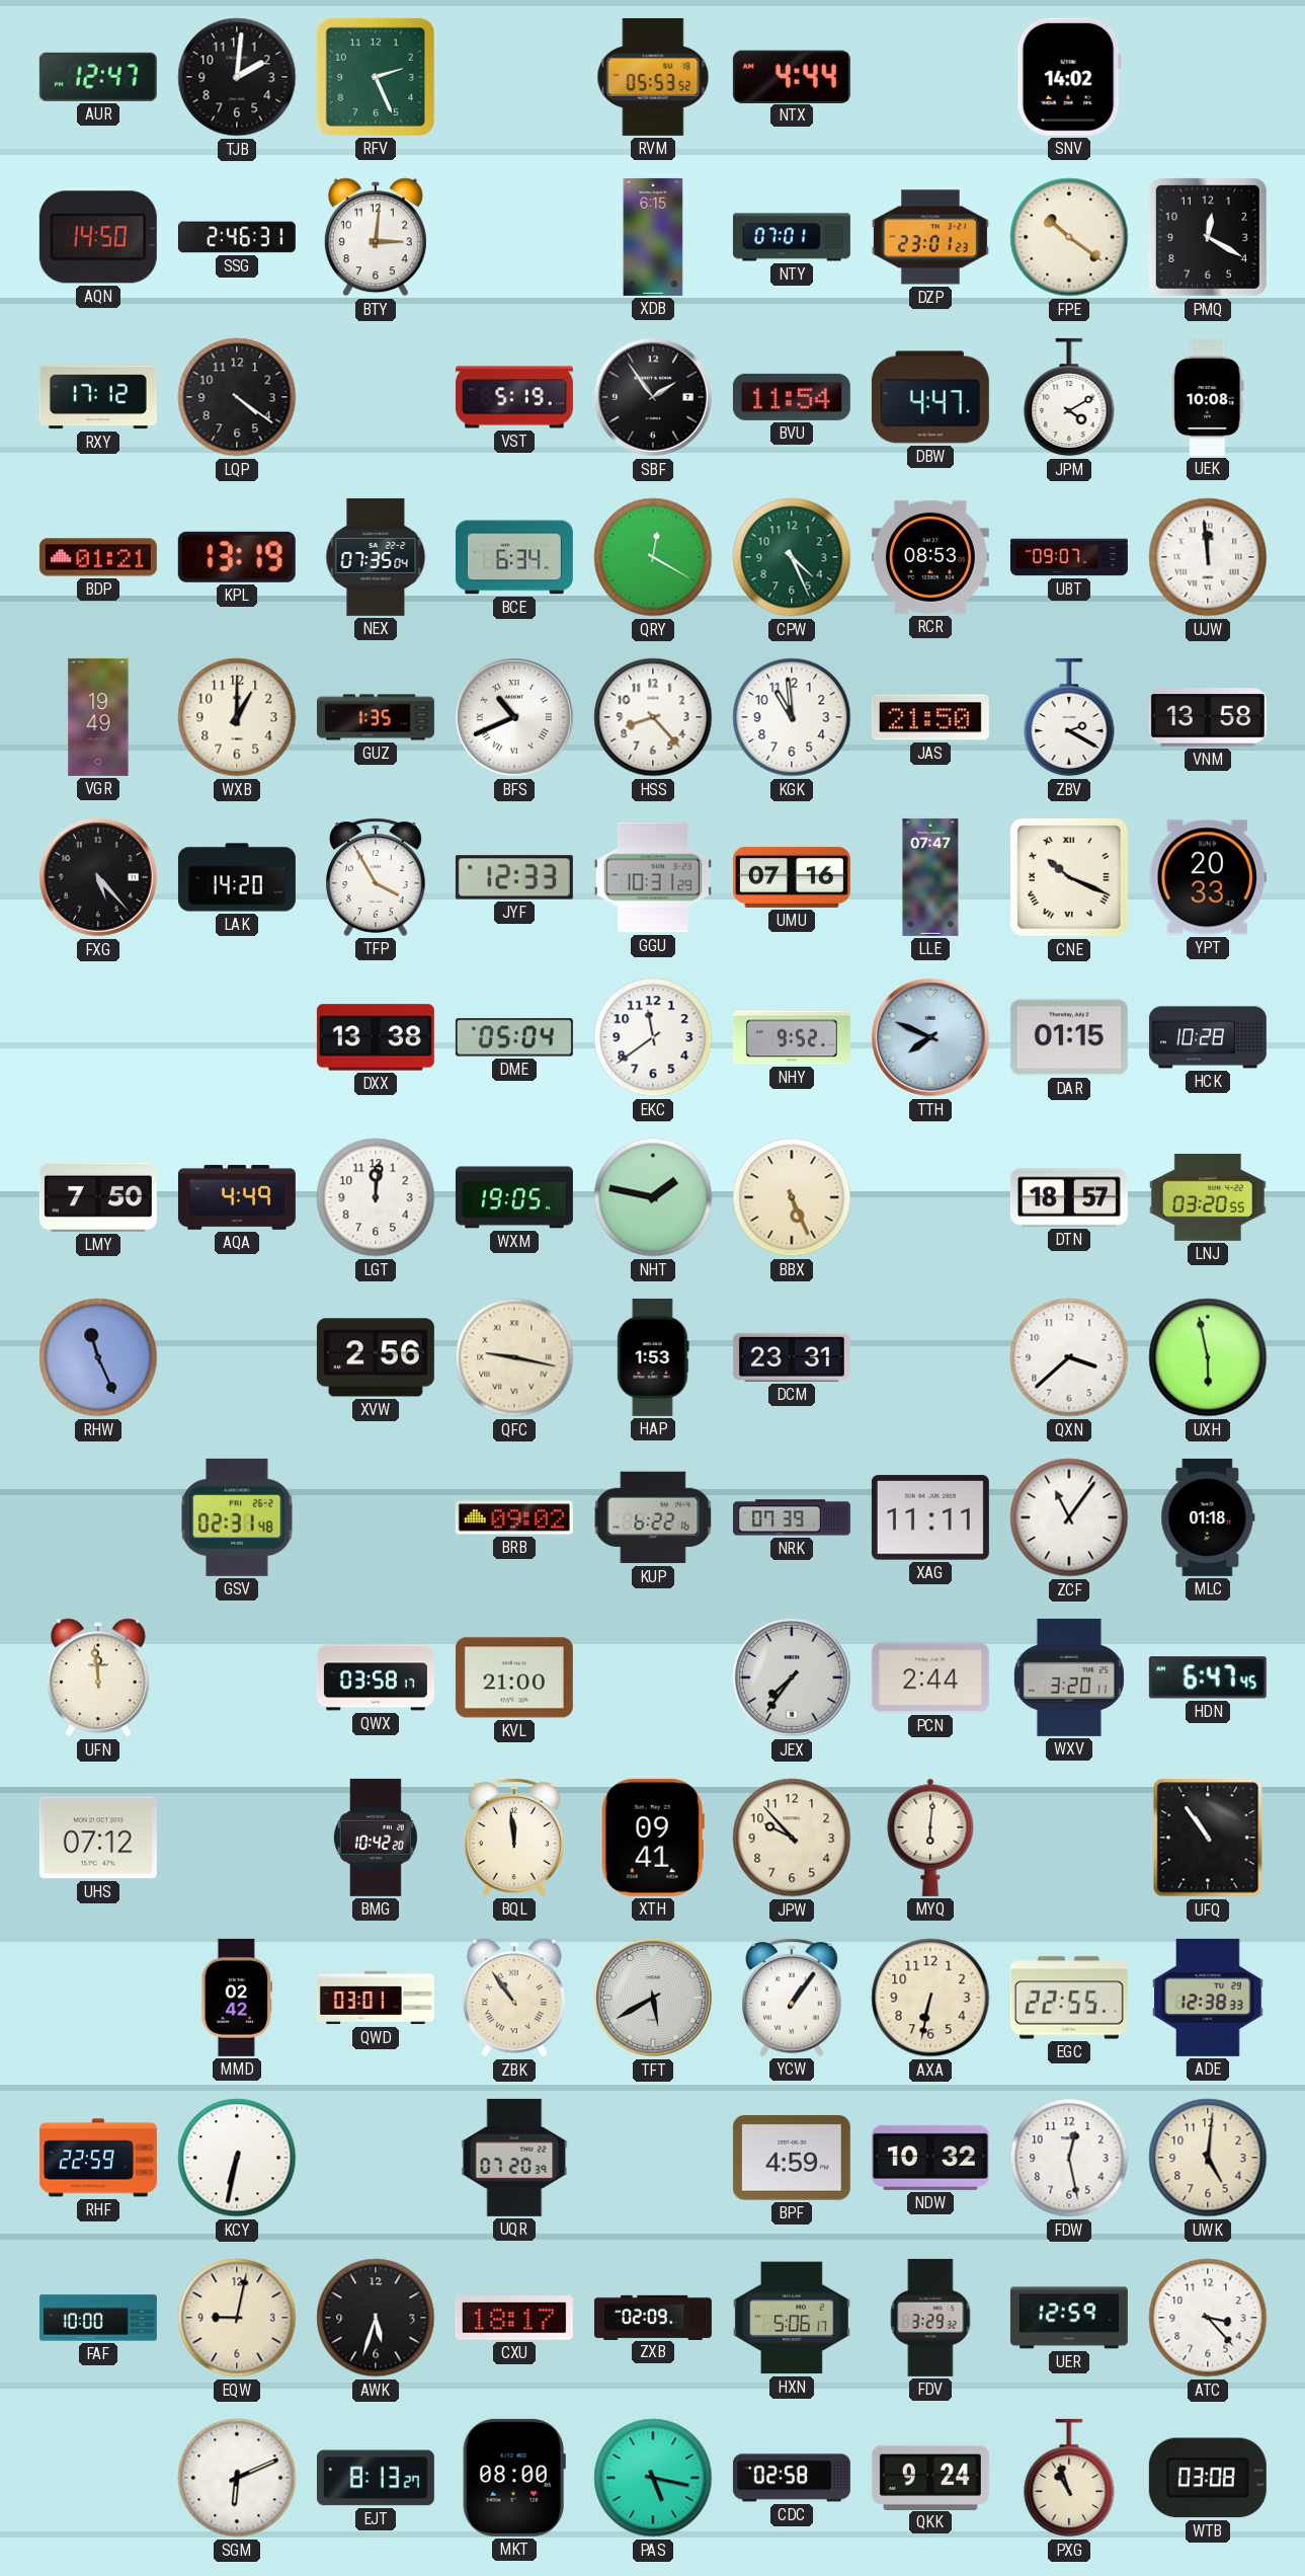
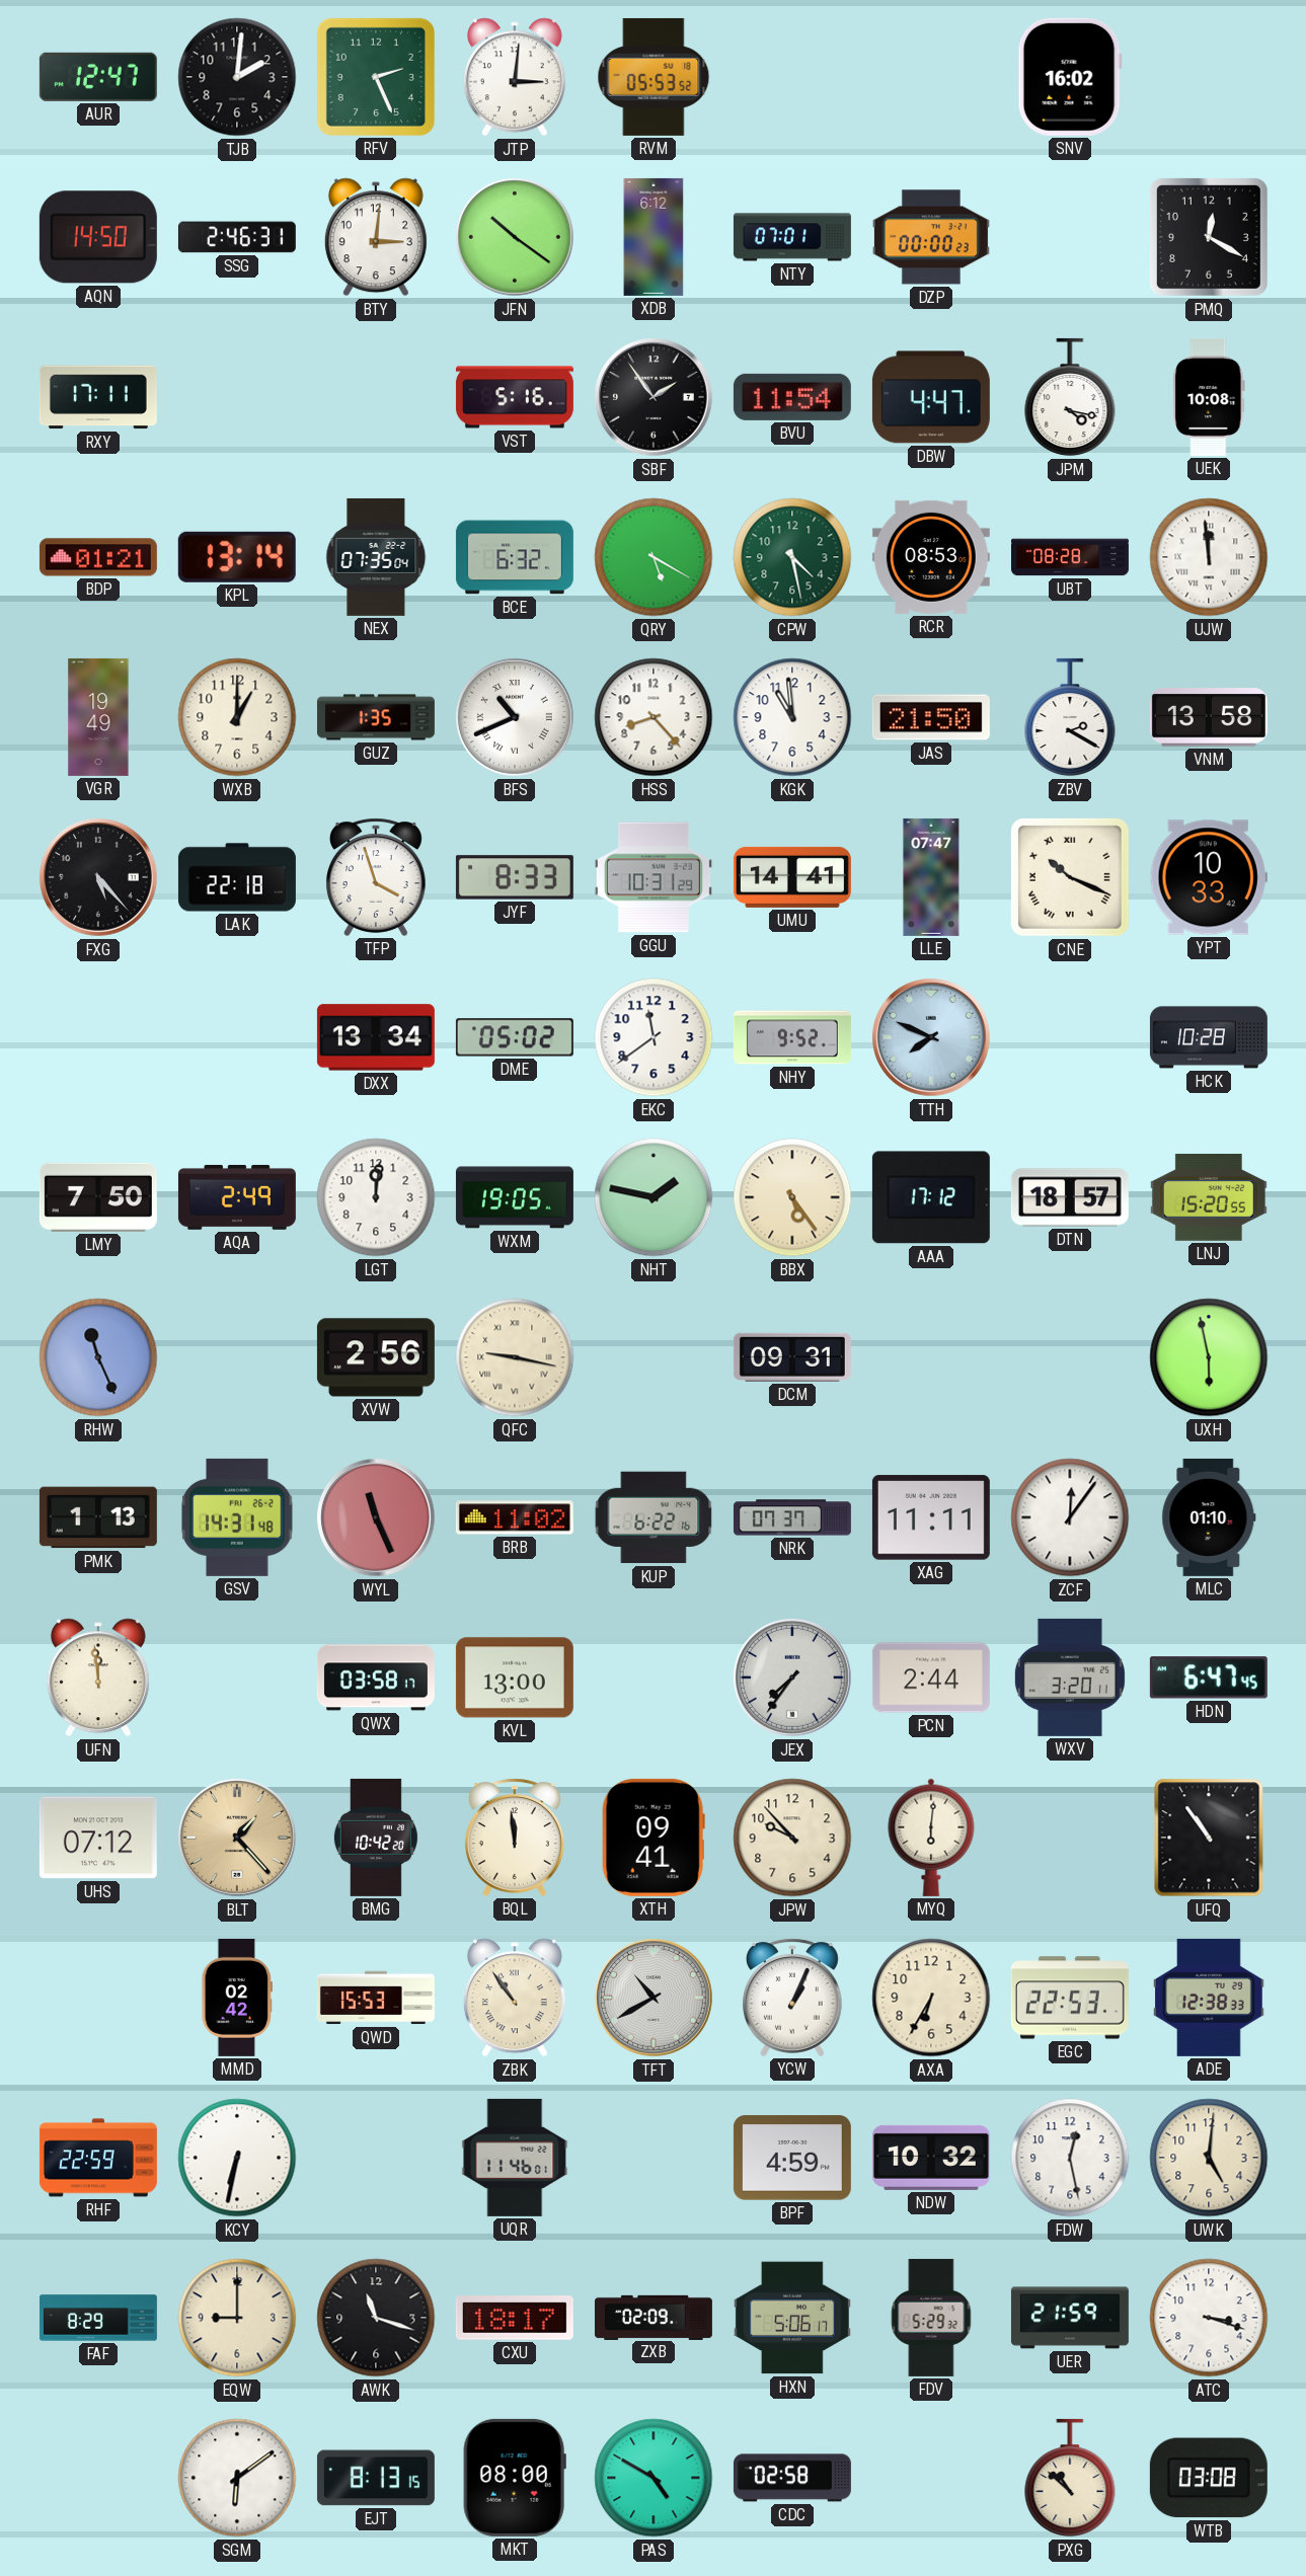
JTP: none -> 3:01 (515, 77)
NTX: 4:44 -> none (792, 76)
SNV: 14:02 -> 16:02 (1070, 77)
JFN: none -> 10:21 (516, 238)
XDB: 6:15 -> 6:12 (654, 237)
DZP: 23:01 -> 00:00 (931, 237)
FPE: 10:21 -> none (1069, 237)
RXY: 17:12 -> 17:11 (98, 397)
LQP: 4:21 -> none (237, 397)
VST: 5:19 -> 5:16 (515, 397)
JPM: 4:10 -> 4:17 (1070, 397)
KPL: 13:19 -> 13:14 (237, 557)
BCE: 6:34 -> 6:32 (515, 557)
QRY: 12:20 -> 5:20 (654, 557)
CPW: 4:26 -> 4:28 (792, 557)
UBT: 09:07 -> 08:28 (1070, 557)
LAK: 14:20 -> 22:18 (237, 877)
TFP: 3:55 -> 3:57 (376, 877)
JYF: 12:33 -> 8:33 (515, 877)
UMU: 07:16 -> 14:41 (792, 877)
YPT: 20:33 -> 10:33 (1209, 877)
DXX: 13:38 -> 13:34 (376, 1037)
DME: 05:04 -> 05:02 (515, 1037)
DAR: 01:15 -> none (1069, 1037)
AQA: 4:49 -> 2:49 (237, 1197)
BBX: 5:26 -> 5:24 (792, 1197)
AAA: none -> 17:12 (931, 1197)
LNJ: 03:20 -> 15:20 (1209, 1197)
HAP: 1:53 -> none (653, 1357)
DCM: 23:31 -> 09:31 (792, 1357)
QXN: 3:38 -> none (1069, 1357)
PMK: none -> 1:13 (98, 1517)
GSV: 02:31 -> 14:31 (237, 1517)
WYL: none -> 11:26 (377, 1518)
BRB: 09:02 -> 11:02 (515, 1517)
NRK: 07:39 -> 07:37 (792, 1517)
ZCF: 11:06 -> 12:06 (1070, 1517)
MLC: 01:18 -> 01:10 (1209, 1517)
KVL: 21:00 -> 13:00 (515, 1677)
BLT: none -> 1:23 (238, 1839)
QWD: 03:01 -> 15:53 (376, 1998)
TFT: 5:40 -> 10:40 (655, 1999)
YCW: 1:06 -> 1:04 (792, 1998)
AXA: 6:32 -> 6:35 (931, 1998)
EGC: 22:55 -> 22:53 (1070, 1998)
UQR: 07:20 -> 11:46 (515, 2158)
FAF: 10:00 -> 8:29 (98, 2318)
EQW: 9:02 -> 9:00 (237, 2318)
AWK: 5:33 -> 11:18 (376, 2318)
FDV: 3:29 -> 5:29 (931, 2318)
UER: 12:59 -> 21:59 (1070, 2318)
ATC: 3:23 -> 3:18 (1209, 2318)
SGM: 6:11 -> 6:09 (237, 2478)
EJT: 8:13:27 -> 8:13:15 (376, 2478)
PAS: 5:17 -> 4:50 (654, 2478)
QKK: 9:24 -> none (930, 2477)
PXG: 10:57 -> 10:52 (1070, 2478)
